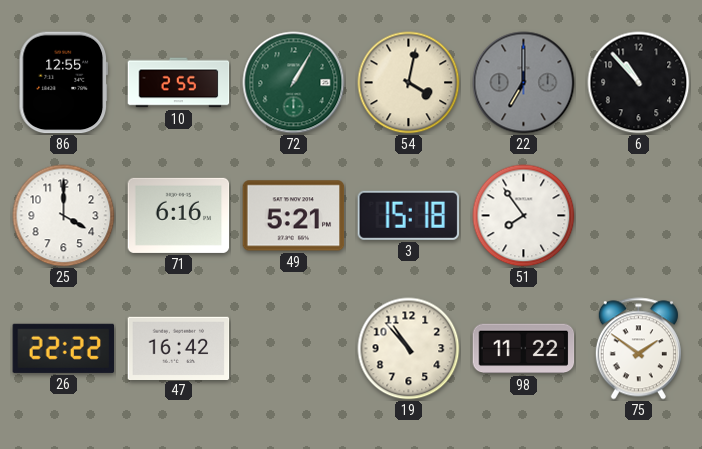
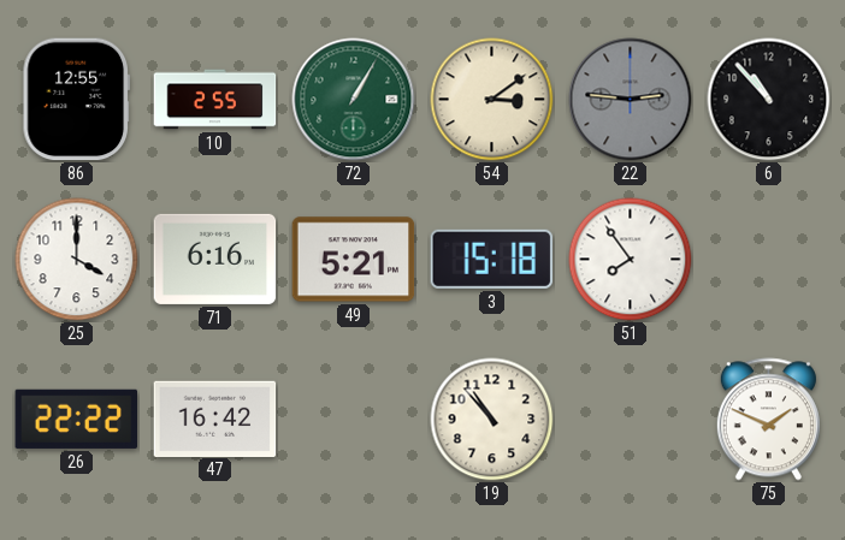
54: 4:02 -> 3:09 (492, 100)
22: 7:00 -> 2:46 (631, 100)
98: 11:22 -> none (524, 349)
75: 1:51 -> 1:49 (768, 420)
